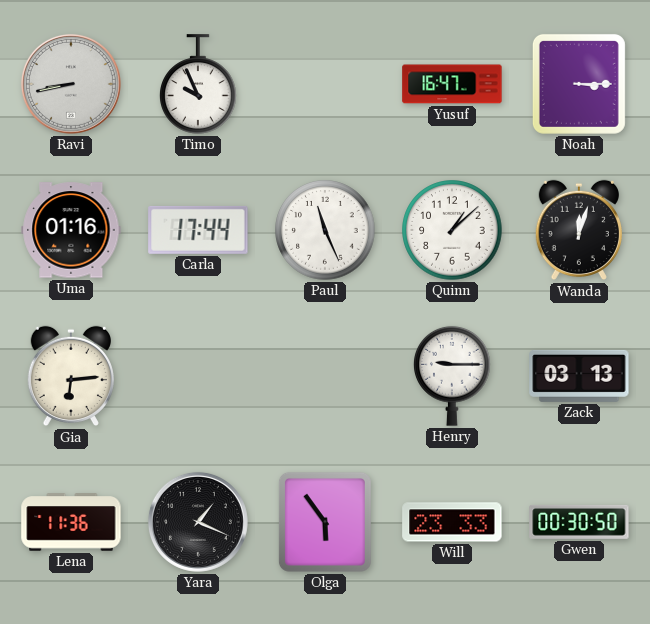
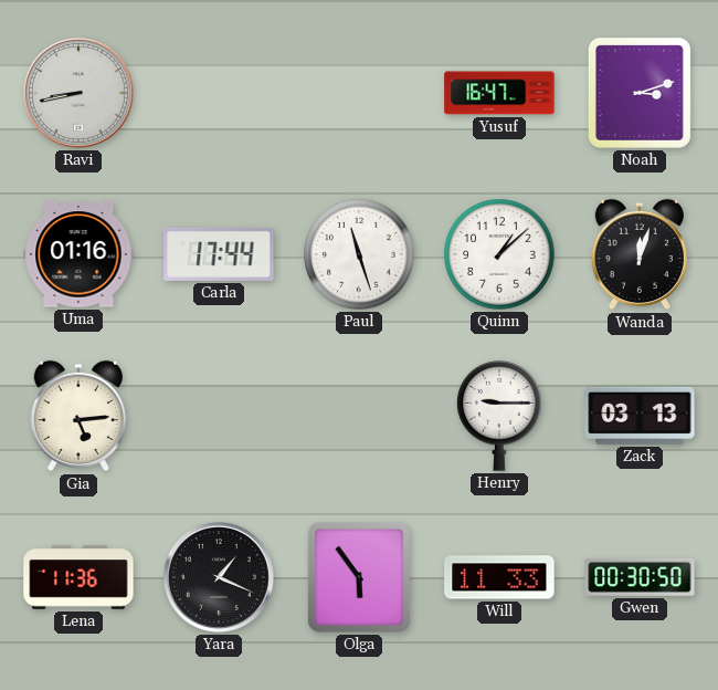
Timo: 9:56 -> none (199, 84)
Noah: 3:15 -> 3:12 (640, 93)
Paul: 11:26 -> 11:27 (359, 254)
Gia: 6:14 -> 5:14 (78, 416)
Will: 23:33 -> 11:33 (499, 577)
